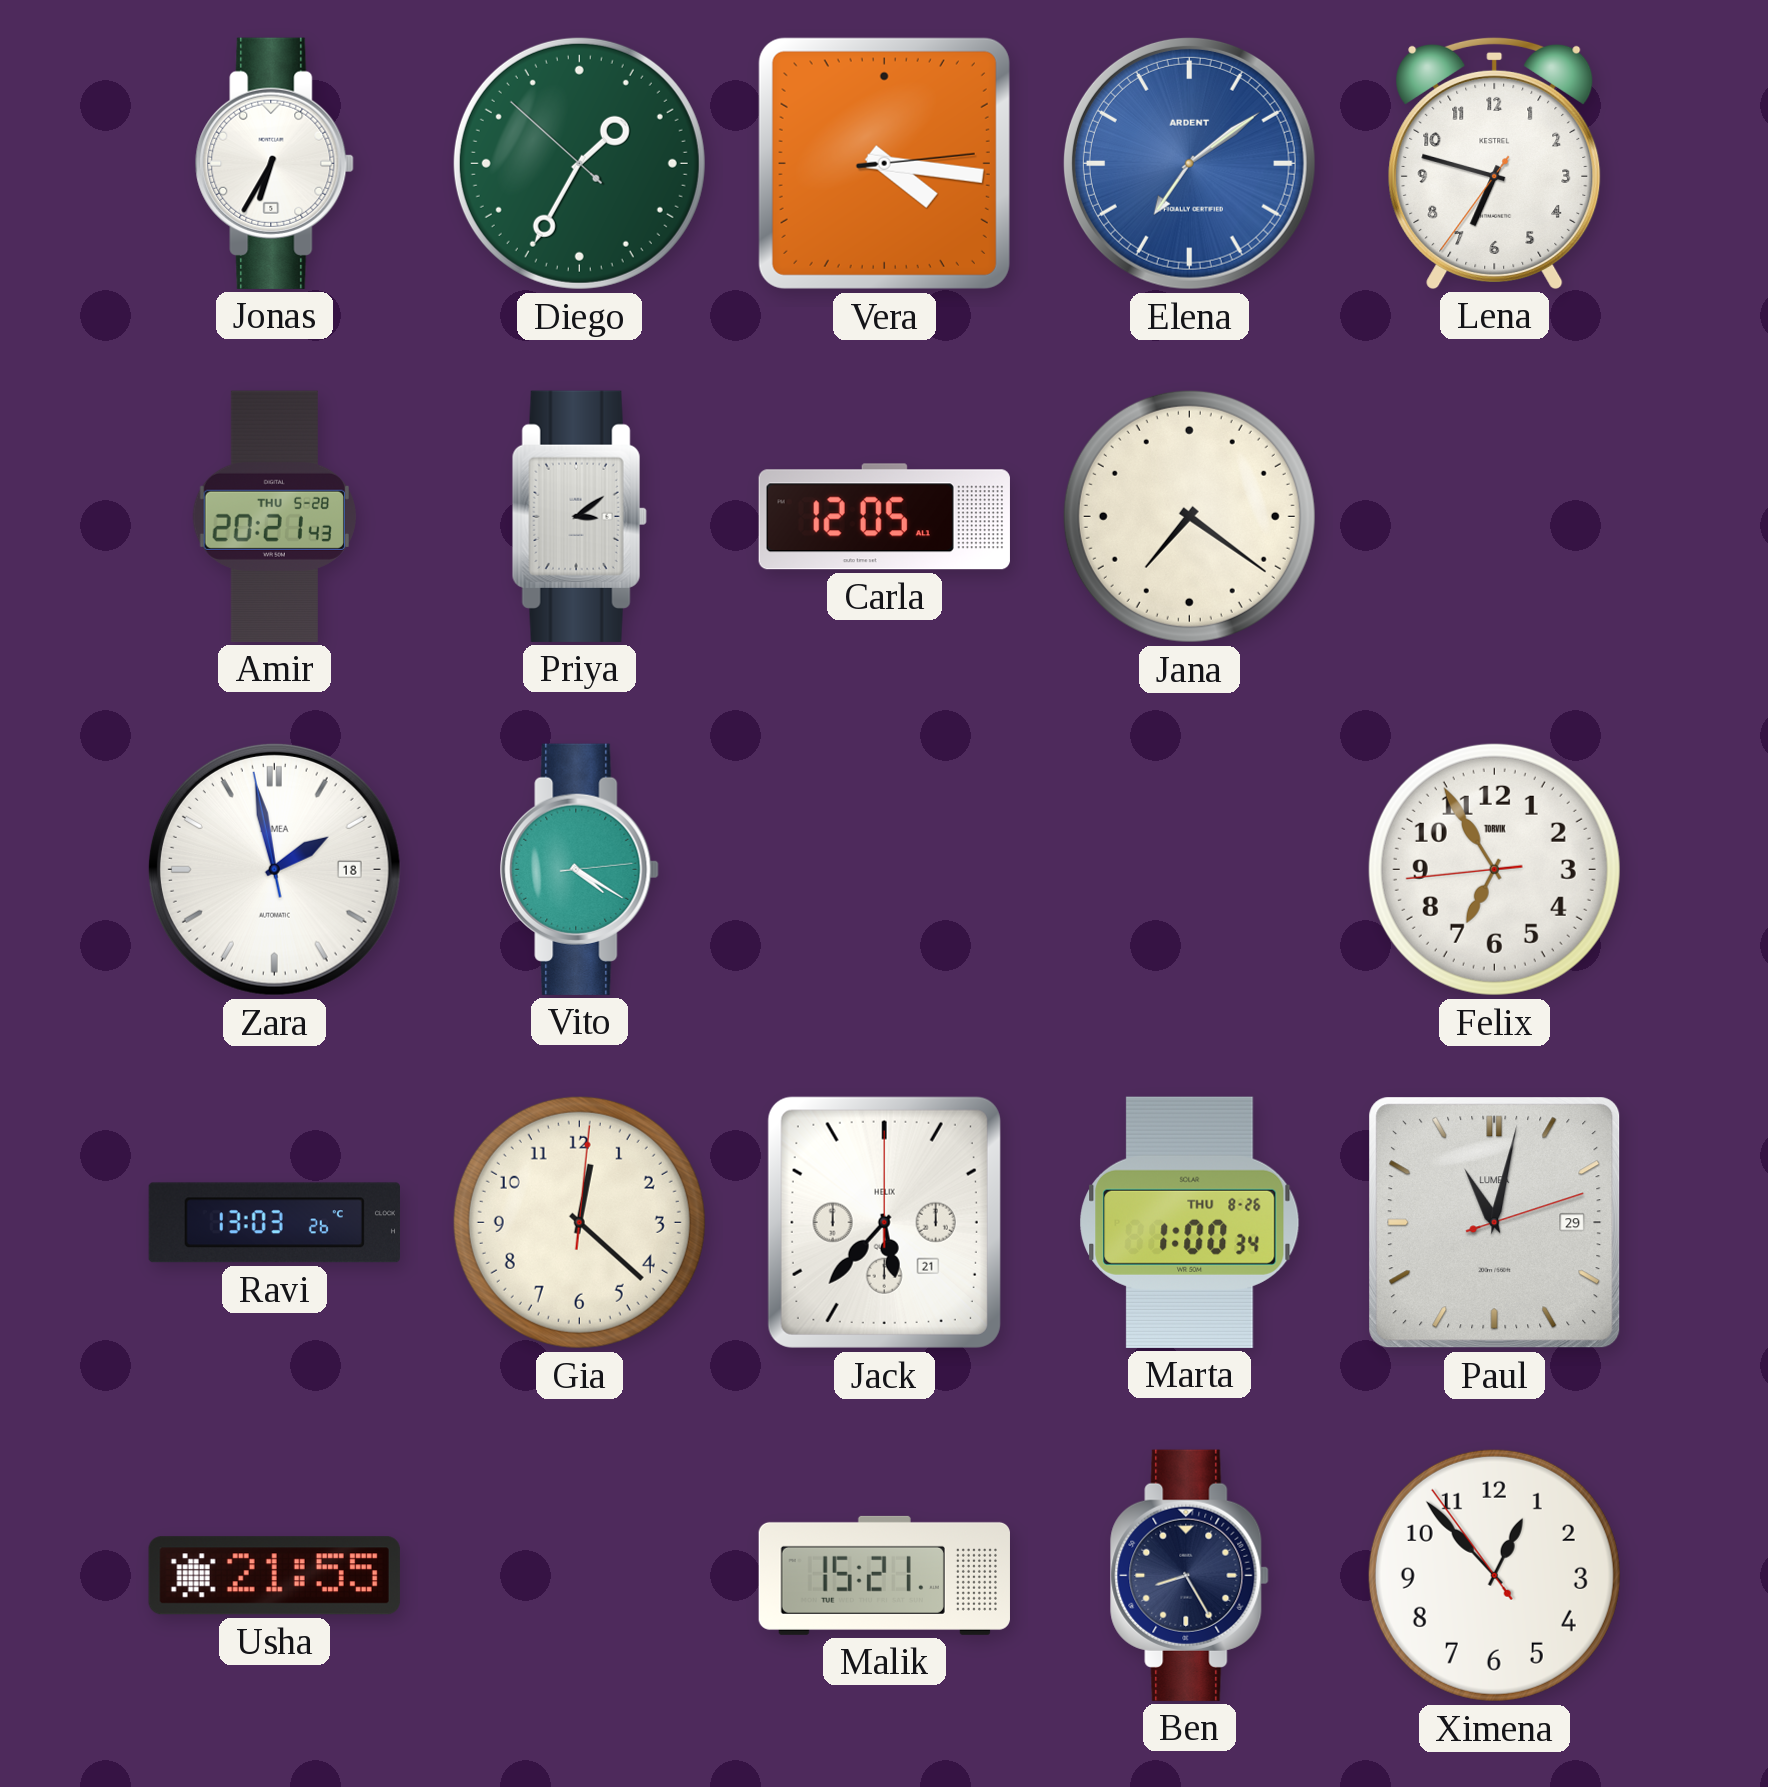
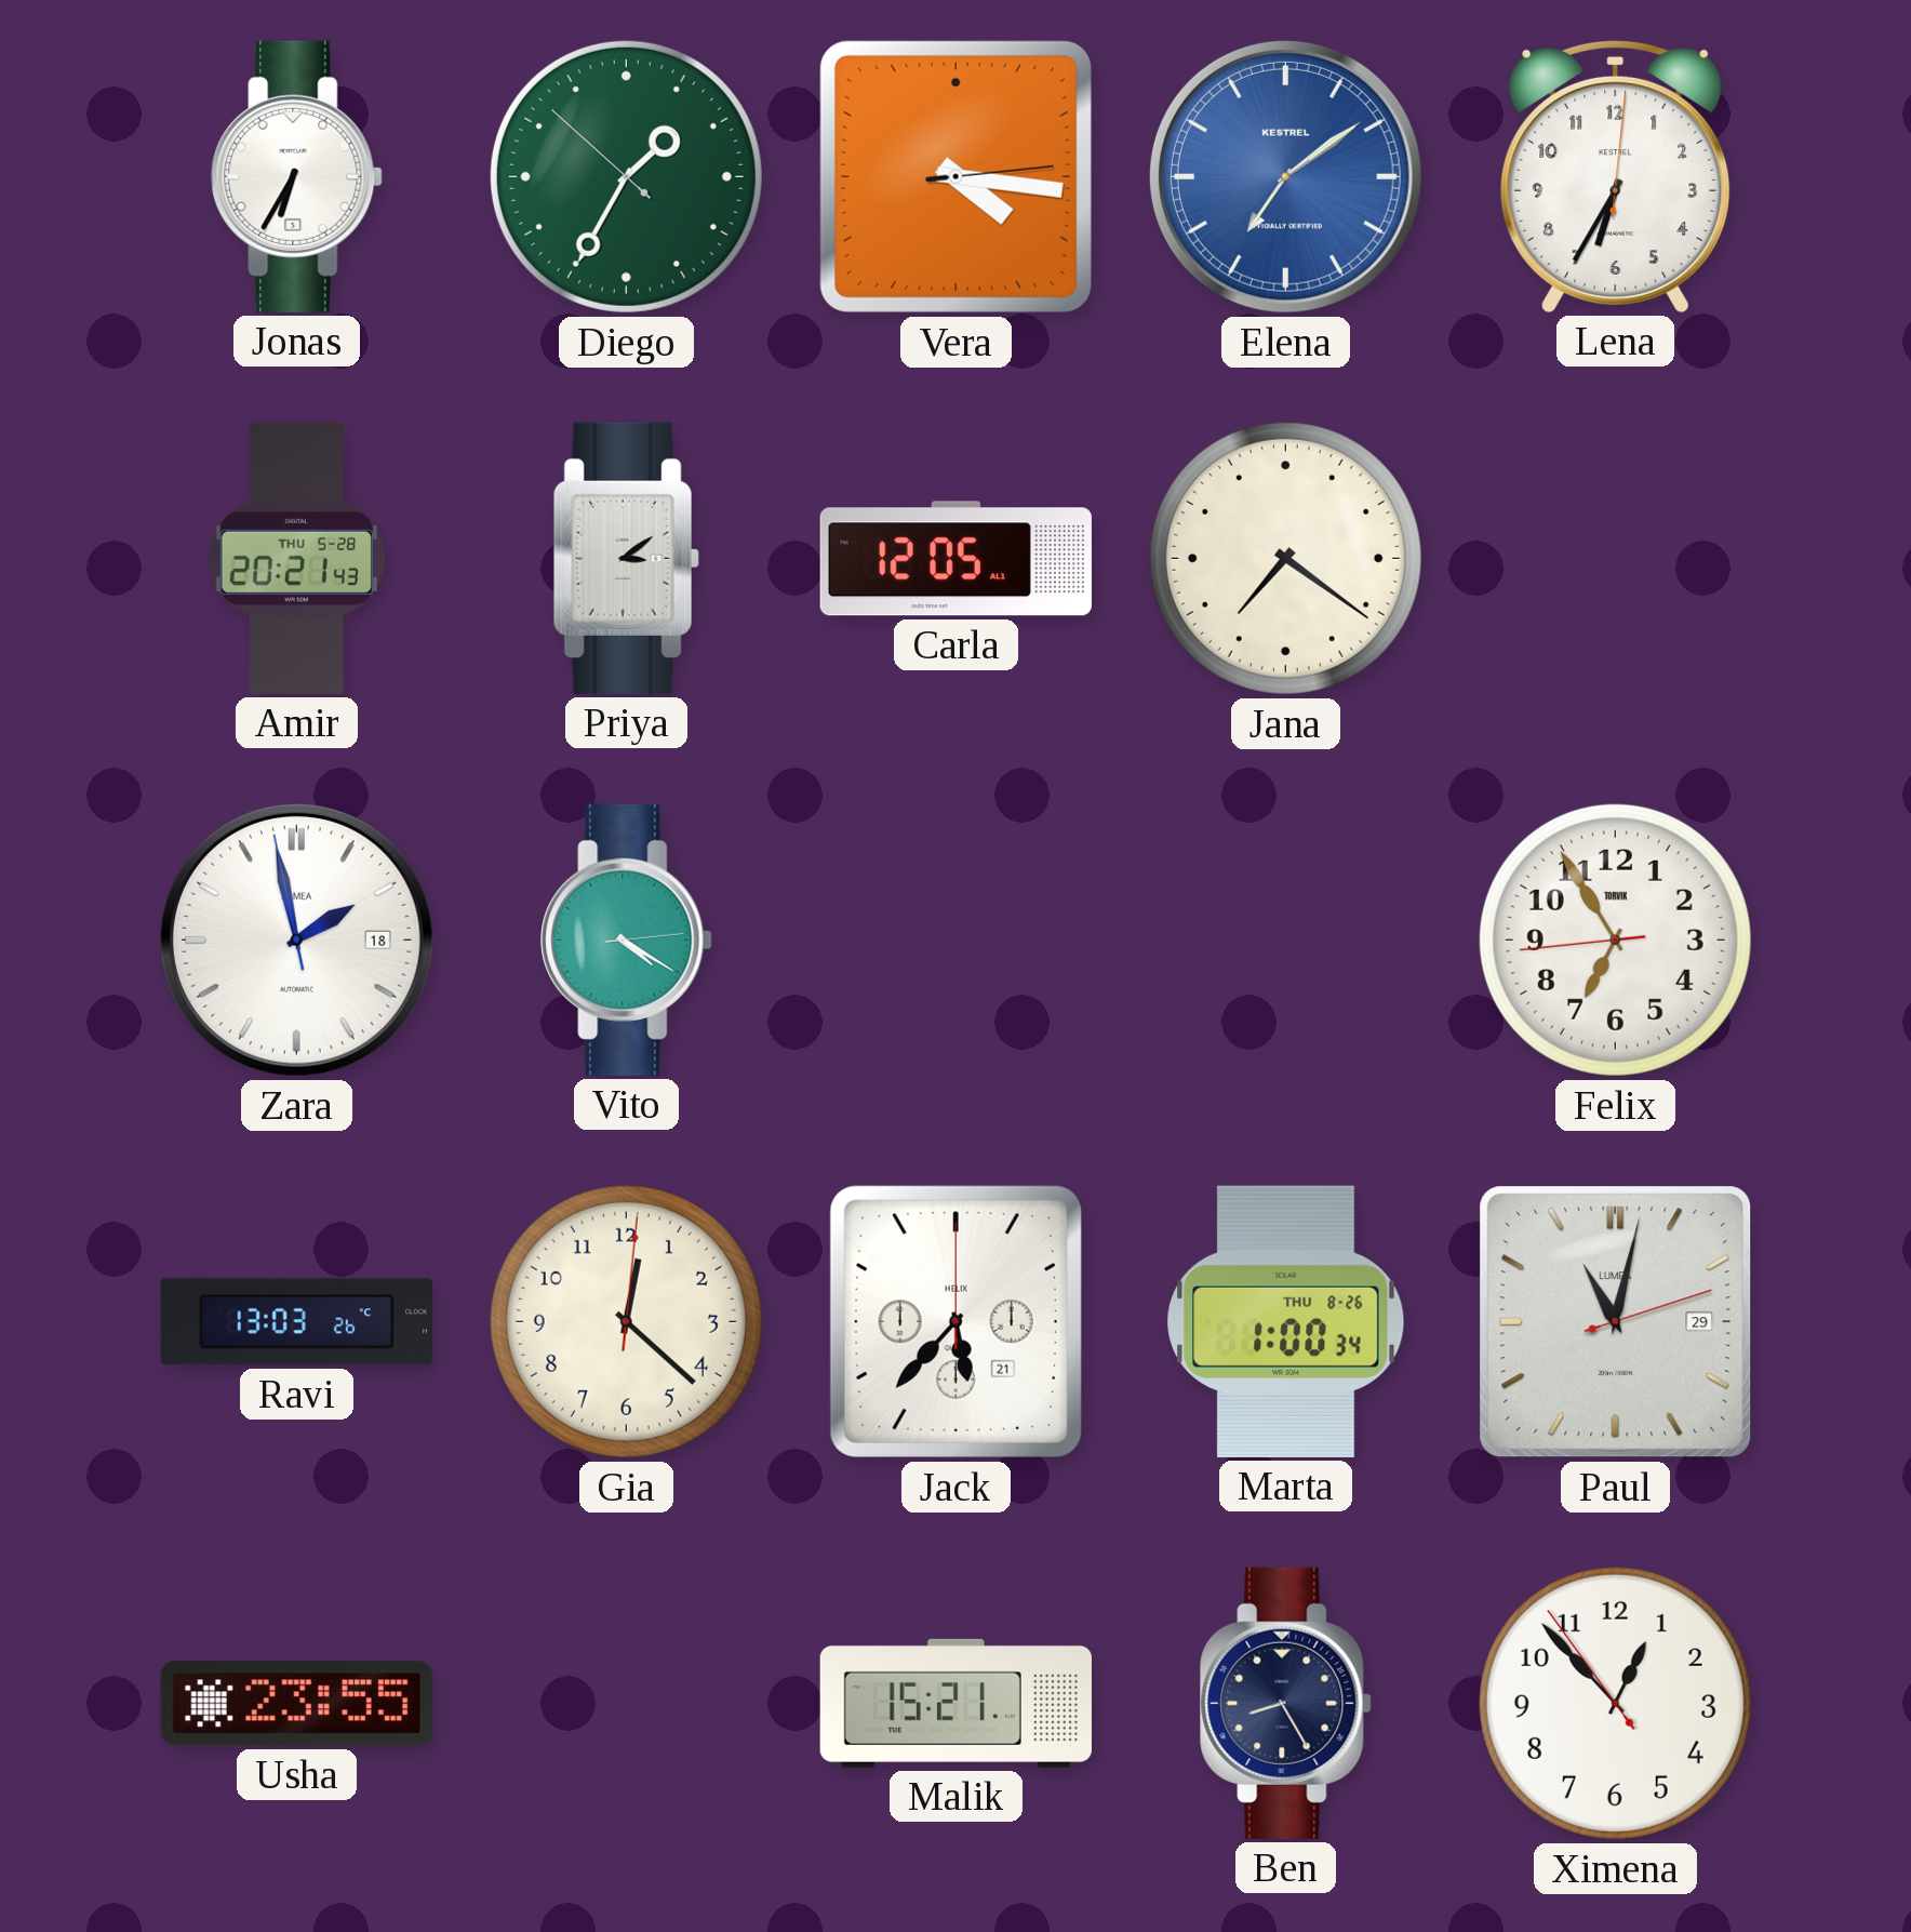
Elena brand: ARDENT -> KESTREL (1285, 176)
Lena: 6:47 -> 6:35 (1616, 176)
Usha: 21:55 -> 23:55 (296, 1704)
